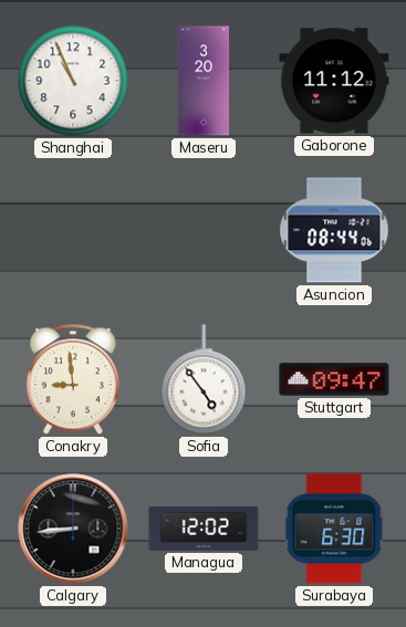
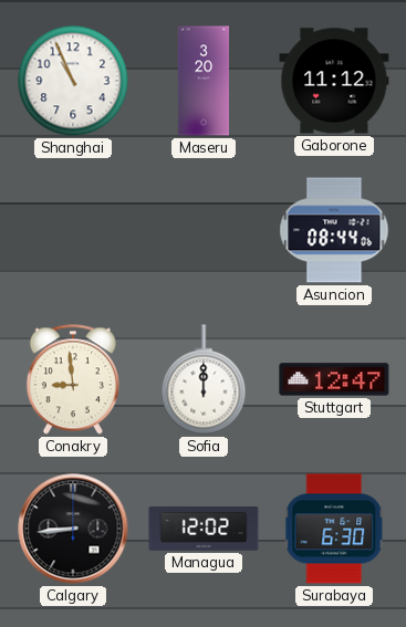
Sofia: 4:54 -> 12:00 (204, 379)
Stuttgart: 09:47 -> 12:47 (334, 379)
